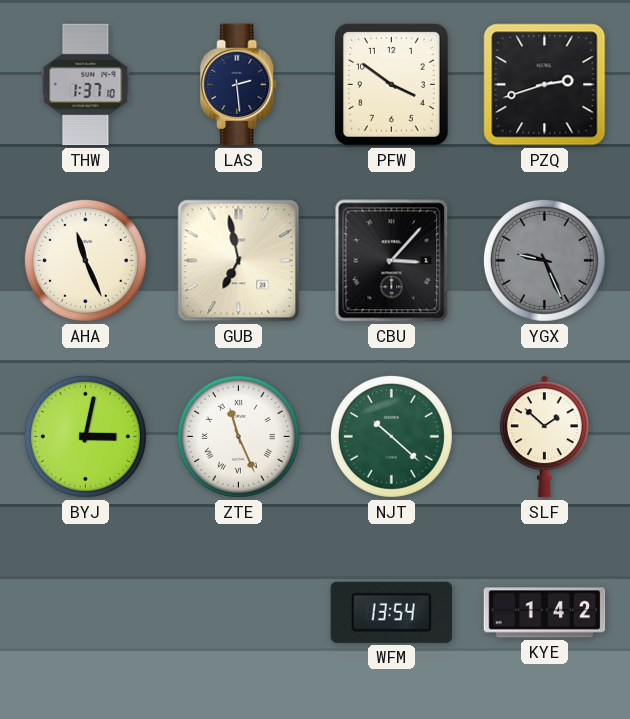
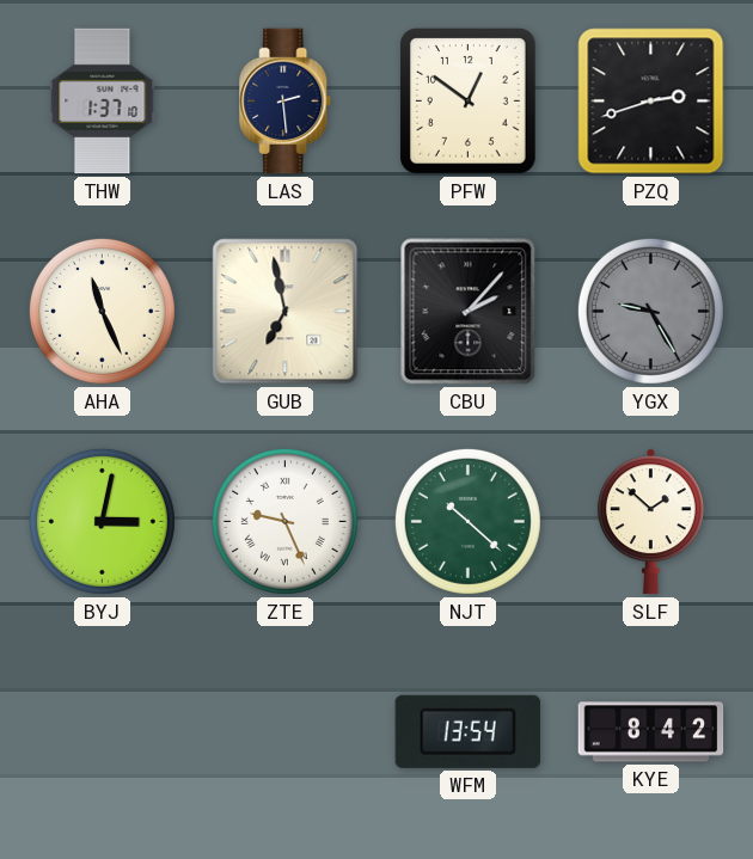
PFW: 3:51 -> 12:51 (467, 102)
CBU: 3:07 -> 2:07 (469, 312)
YGX: 9:26 -> 9:25 (650, 311)
ZTE: 11:26 -> 9:26 (284, 521)
KYE: 1:42 -> 8:42 (651, 732)
